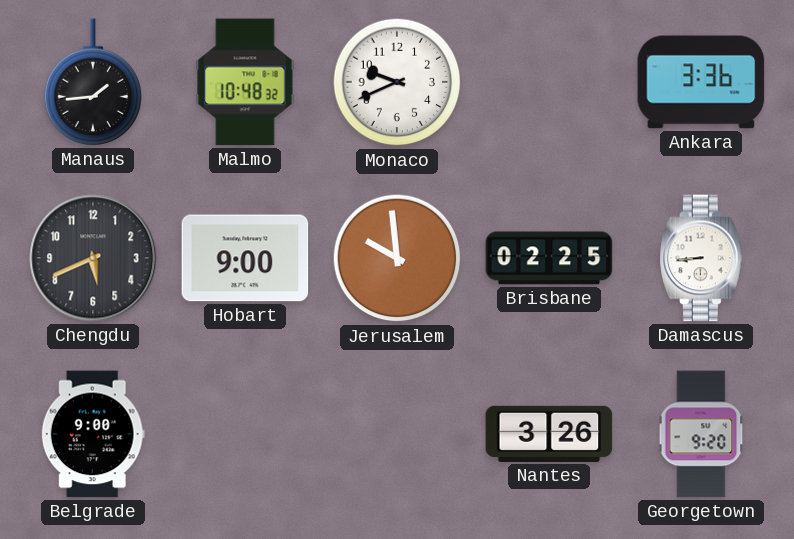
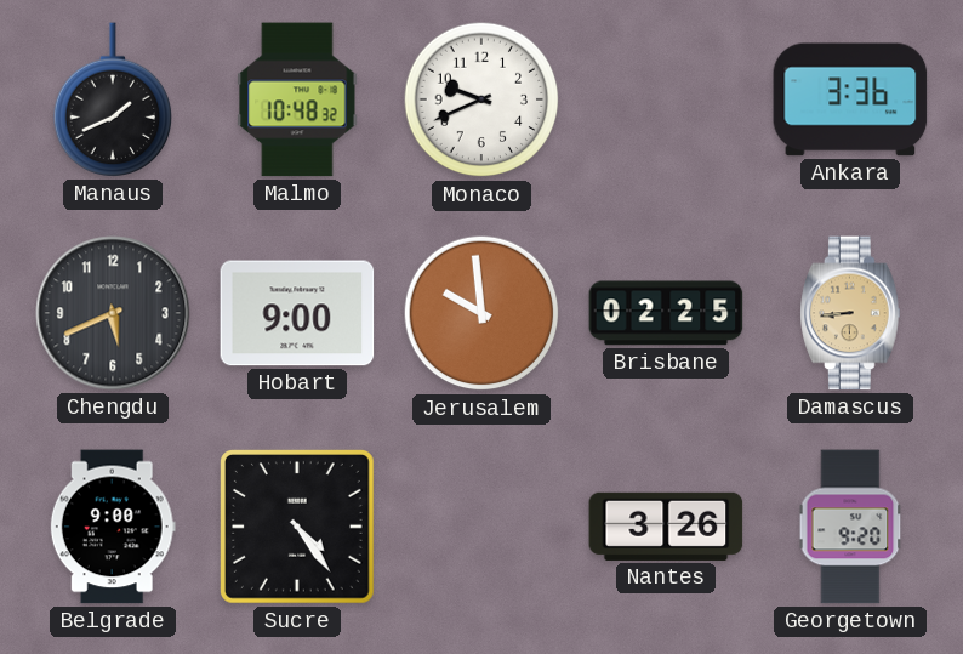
Manaus: 1:44 -> 1:41 (112, 99)
Damascus dial: white -> champagne (850, 313)
Sucre: none -> 4:24 (298, 528)
